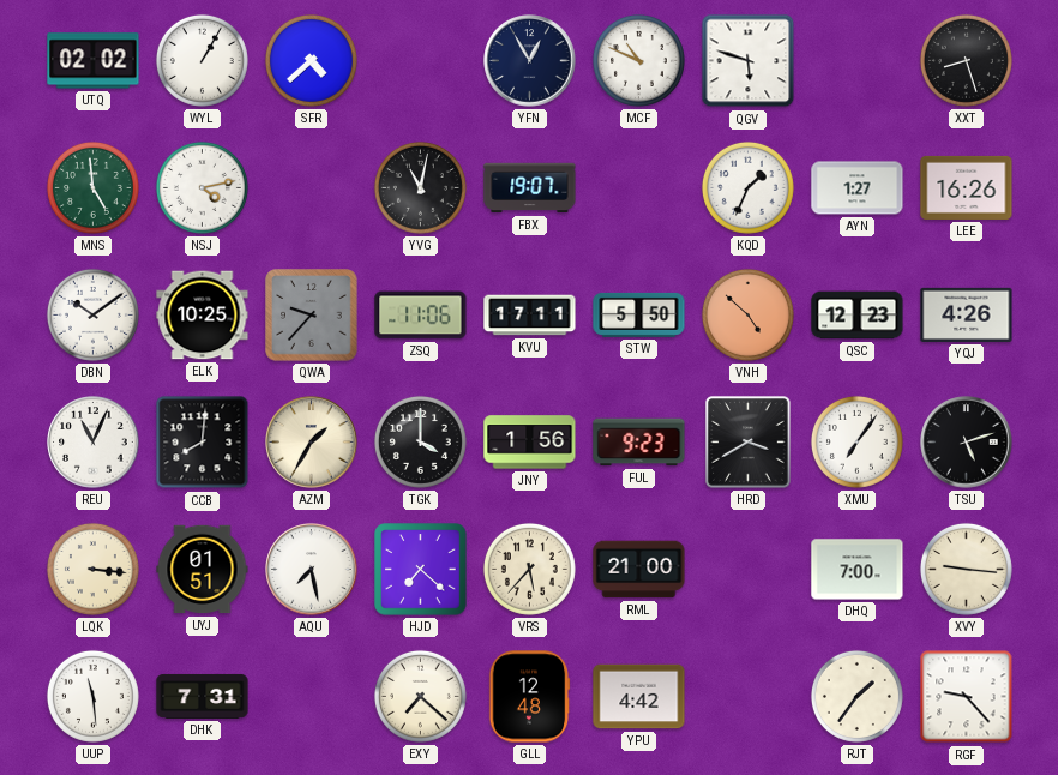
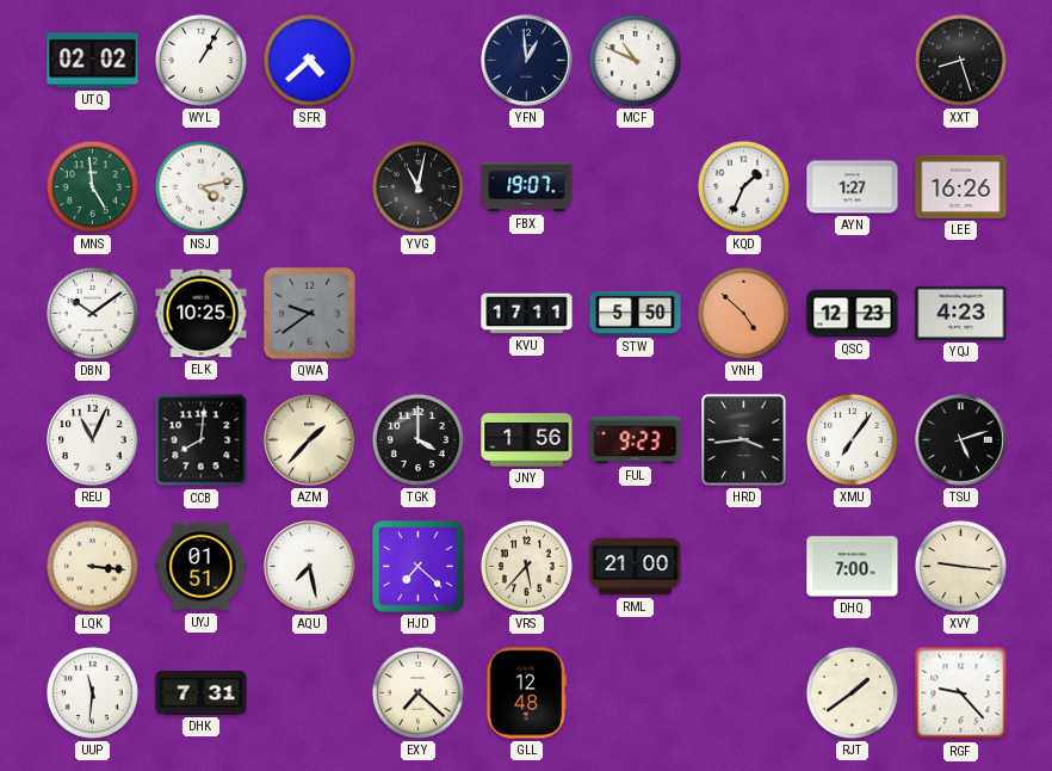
YFN: 12:55 -> 12:59 (527, 61)
QGV: 5:48 -> none (749, 61)
QWA: 9:37 -> 9:39 (310, 314)
ZSQ: 11:06 -> none (421, 316)
YQJ: 4:26 -> 4:23 (961, 313)
AZM: 1:35 -> 1:37 (310, 440)
HRD: 3:40 -> 3:44 (744, 440)
UUP: 11:29 -> 11:31 (92, 692)
YPU: 4:42 -> none (639, 697)
RJT: 1:36 -> 1:39 (852, 692)
